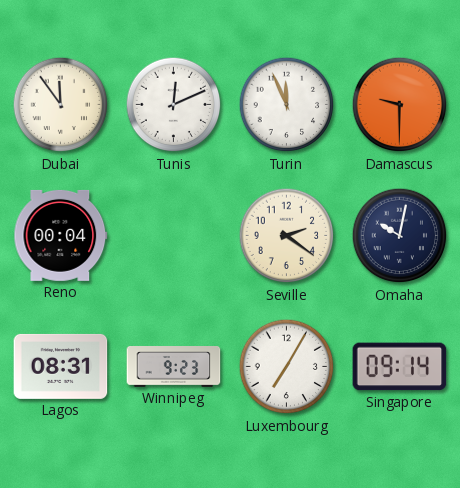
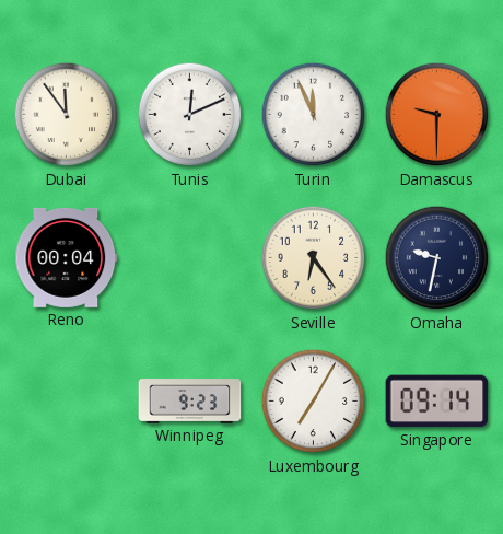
Seville: 2:21 -> 6:24 (314, 258)
Omaha: 10:02 -> 9:32 (437, 258)
Lagos: 08:31 -> none (61, 366)
